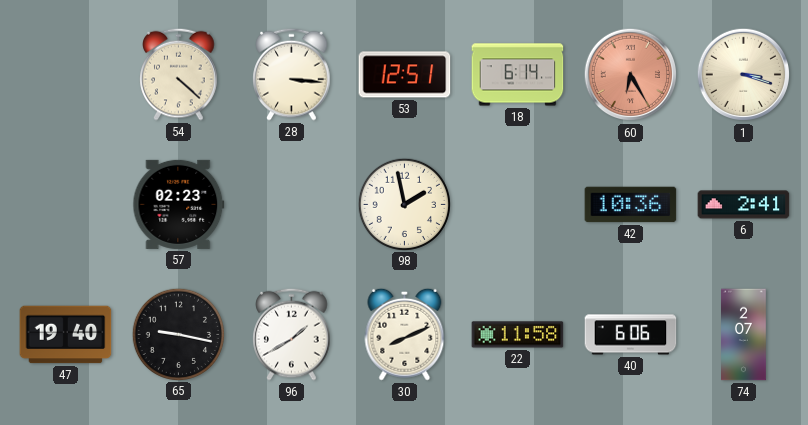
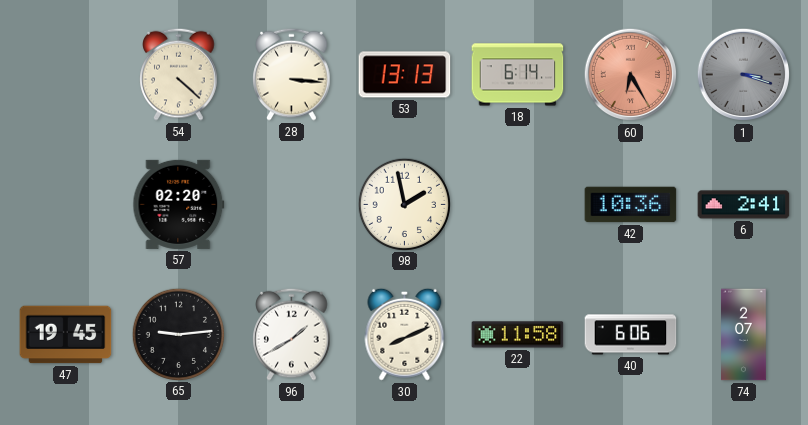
53: 12:51 -> 13:13 (405, 75)
1 dial: cream -> grey (744, 75)
57: 02:23 -> 02:20 (179, 204)
47: 19:40 -> 19:45 (66, 335)
65: 9:17 -> 9:14 (178, 334)
